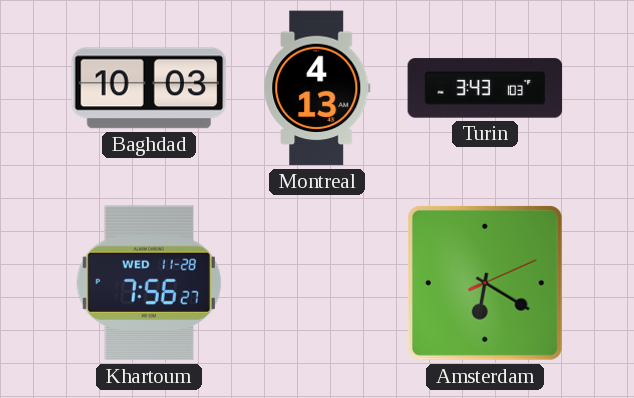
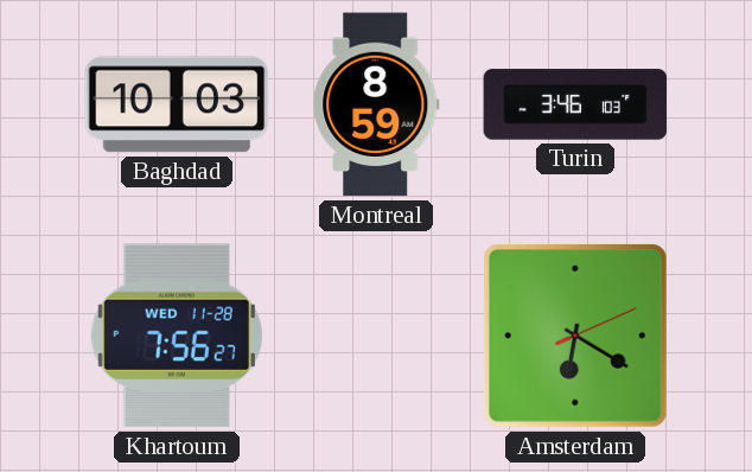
Montreal: 4:13 -> 8:59 (376, 104)
Turin: 3:43 -> 3:46 (575, 104)
